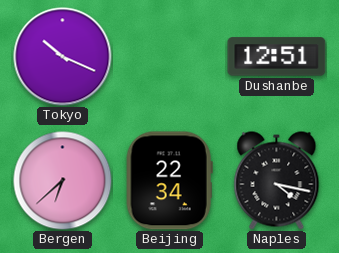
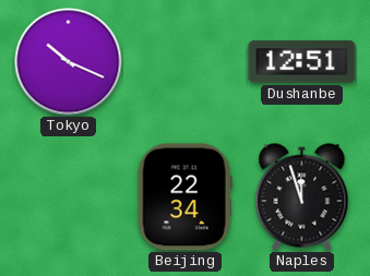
Bergen: 6:38 -> none (63, 181)
Naples: 4:17 -> 11:57 (302, 197)
